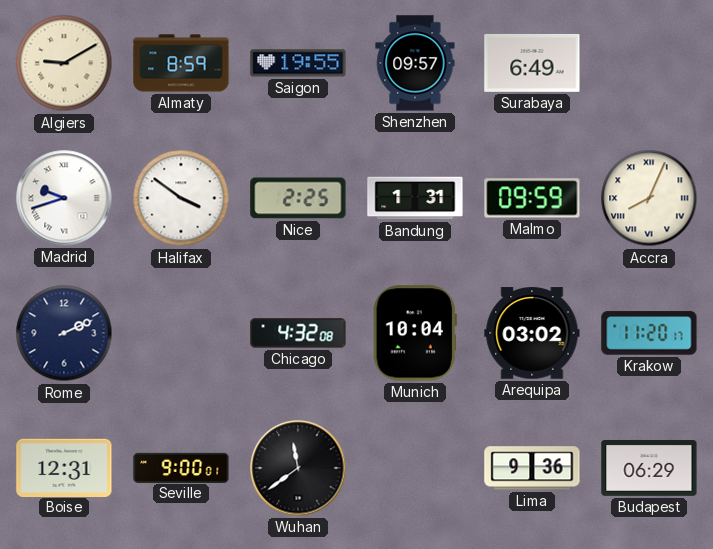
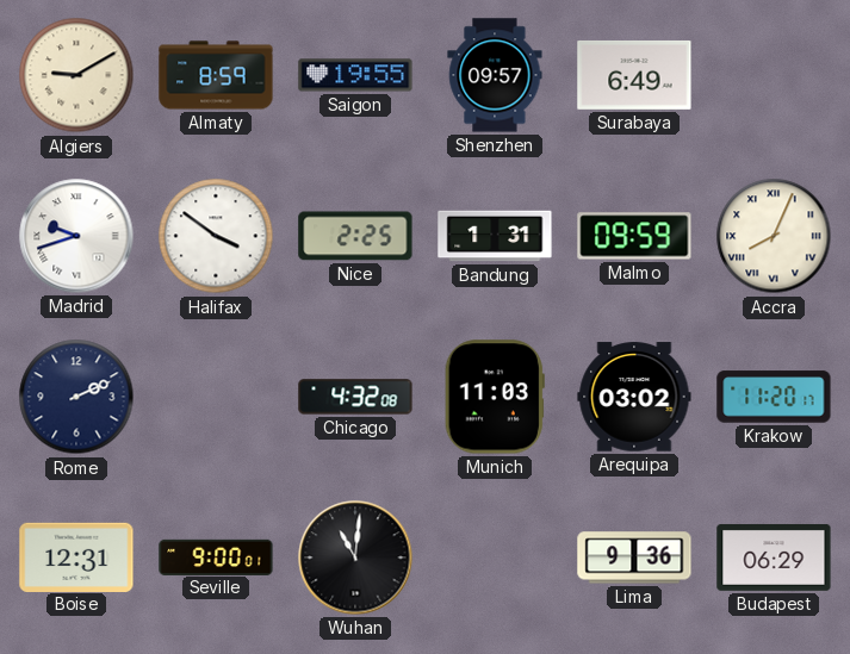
Munich: 10:04 -> 11:03 (495, 397)
Wuhan: 11:39 -> 11:01 (355, 558)
